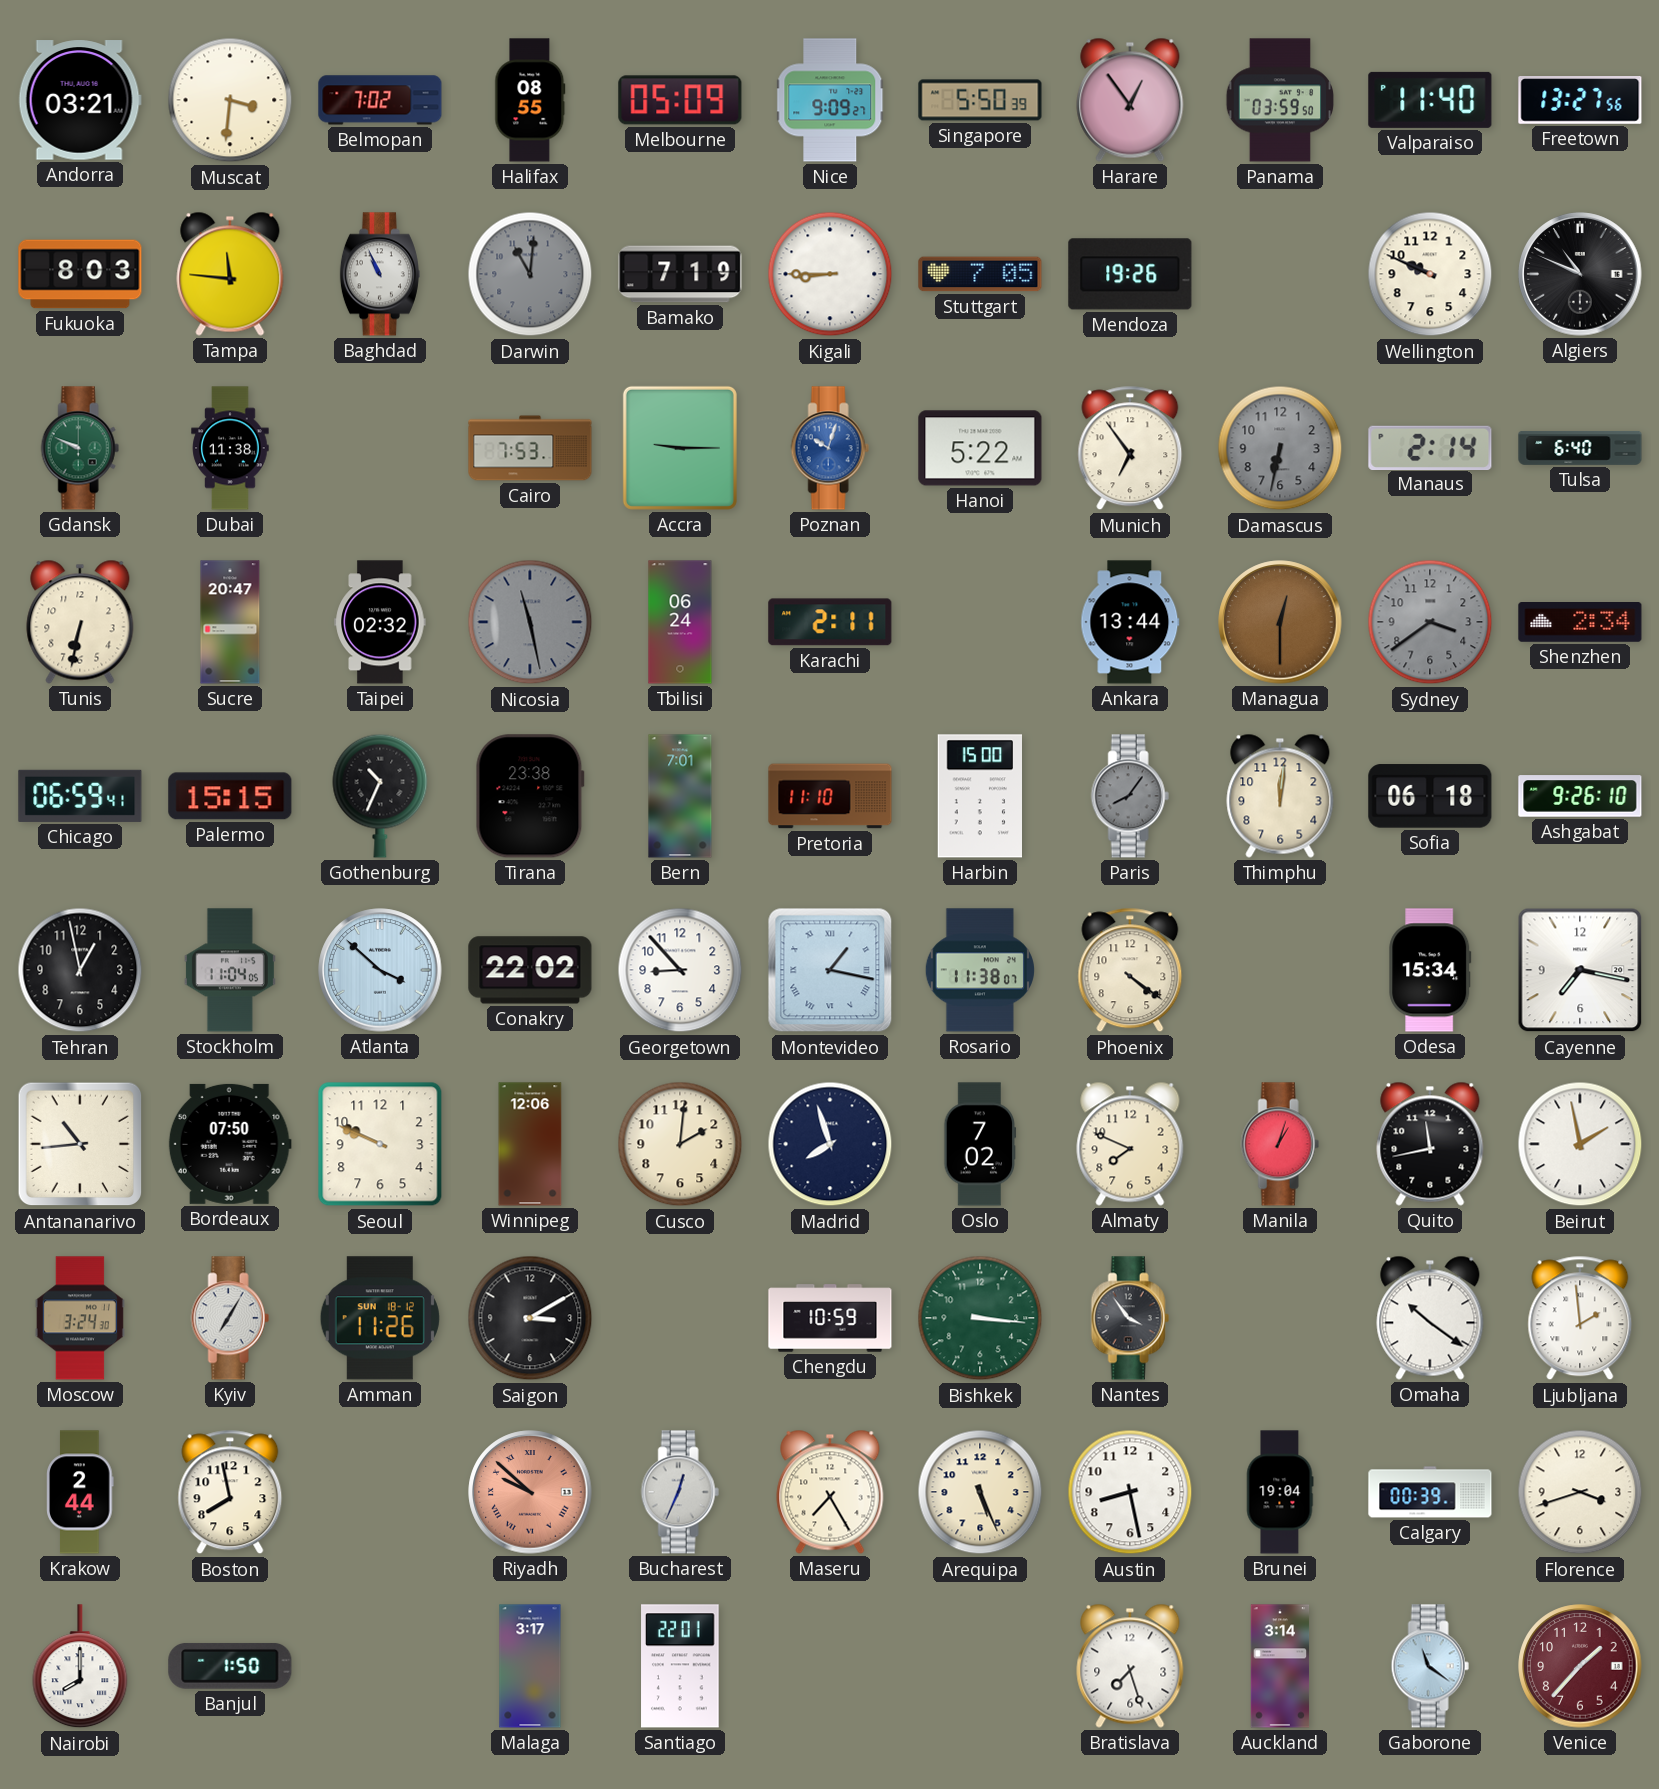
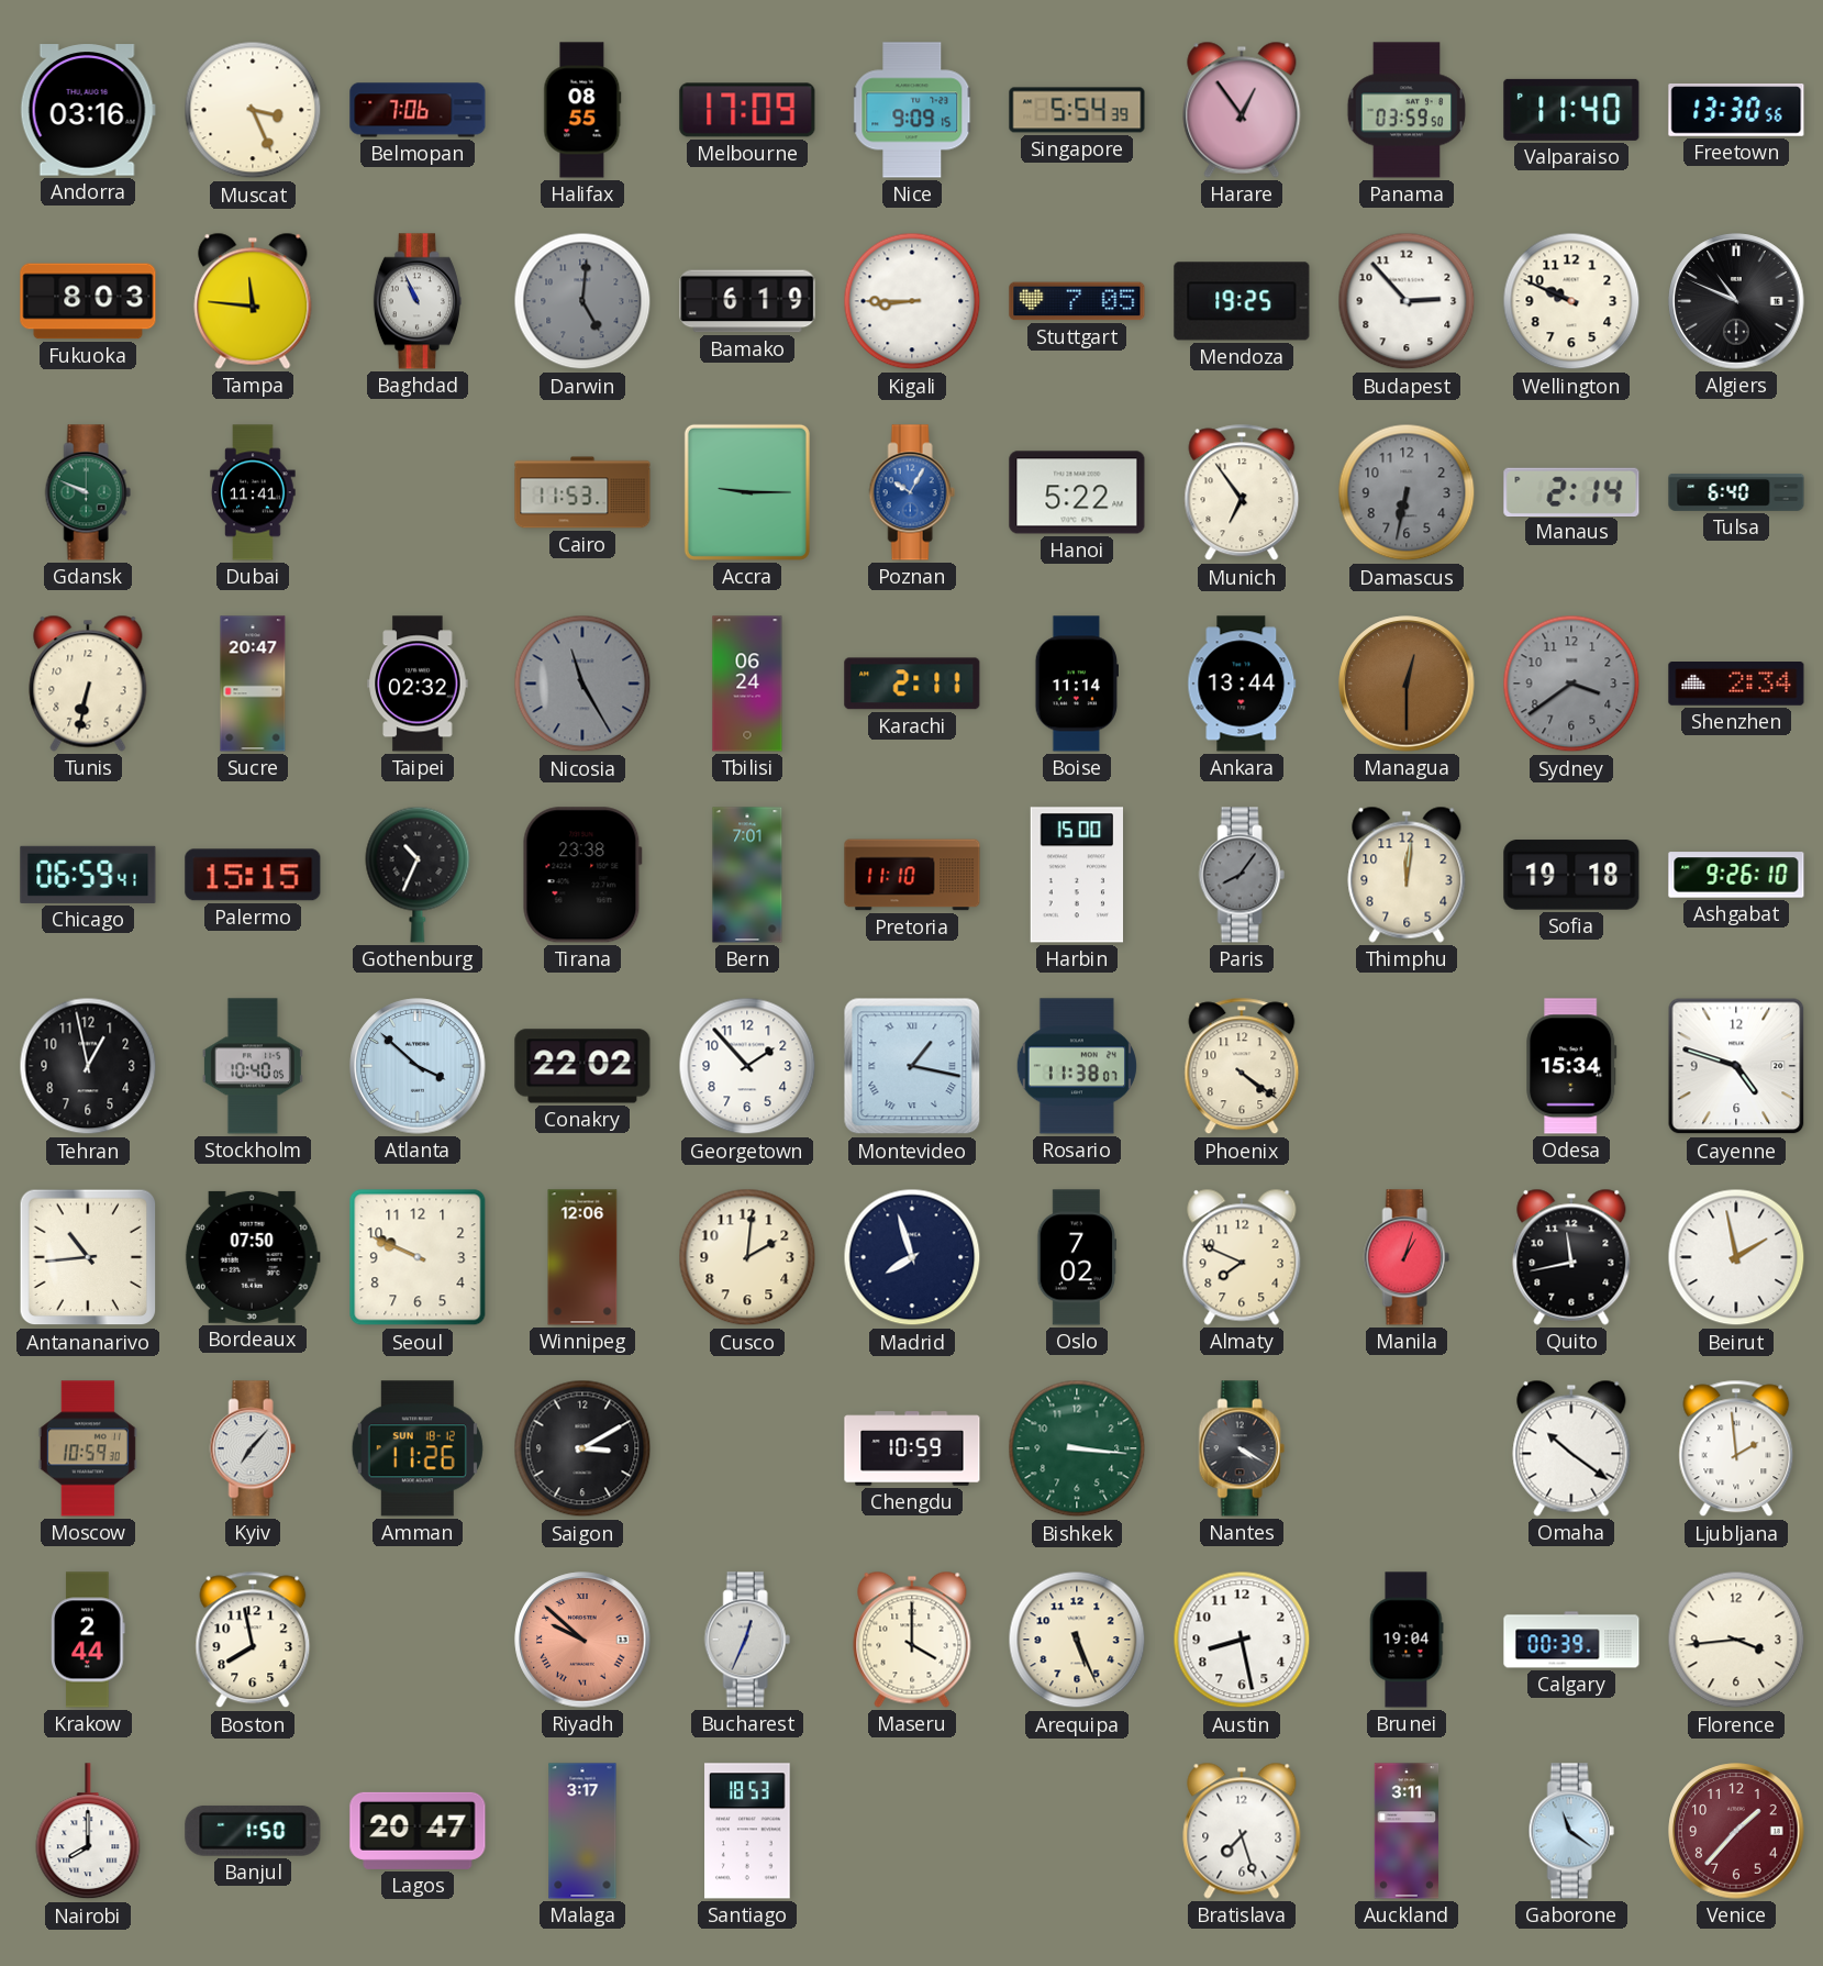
Andorra: 03:21 -> 03:16 (88, 110)
Muscat: 3:31 -> 3:26 (253, 110)
Belmopan: 7:02 -> 7:06 (418, 110)
Melbourne: 05:09 -> 17:09 (747, 110)
Nice: 9:09:27 -> 9:09:15 (913, 110)
Singapore: 5:50 -> 5:54 (1077, 110)
Freetown: 13:27 -> 13:30 (1736, 110)
Darwin: 11:01 -> 5:01 (582, 301)
Bamako: 7:19 -> 6:19 (747, 301)
Mendoza: 19:26 -> 19:25 (1242, 301)
Budapest: none -> 2:53 (1407, 301)
Dubai: 11:38 -> 11:41 (253, 492)
Cairo: 7:53 -> 11:53 (582, 492)
Poznan: 10:03 -> 10:05 (912, 492)
Nicosia: 11:28 -> 11:25 (582, 684)
Boise: none -> 11:14 (1076, 684)
Sofia: 06:18 -> 19:18 (1571, 875)
Stockholm: 11:04 -> 10:40 (253, 1066)
Georgetown: 8:53 -> 1:53 (747, 1066)
Cayenne: 7:17 -> 4:48 (1736, 1066)
Moscow: 3:24 -> 10:59 (88, 1448)
Kyiv: 7:05 -> 7:07 (253, 1448)
Nantes: 3:54 -> 4:20 (1242, 1448)
Maseru: 7:25 -> 4:00 (912, 1640)
Florence: 3:42 -> 3:44 (1736, 1640)
Lagos: none -> 20:47 (418, 1831)
Santiago: 22:01 -> 18:53 (747, 1831)
Auckland: 3:14 -> 3:11 (1407, 1831)
